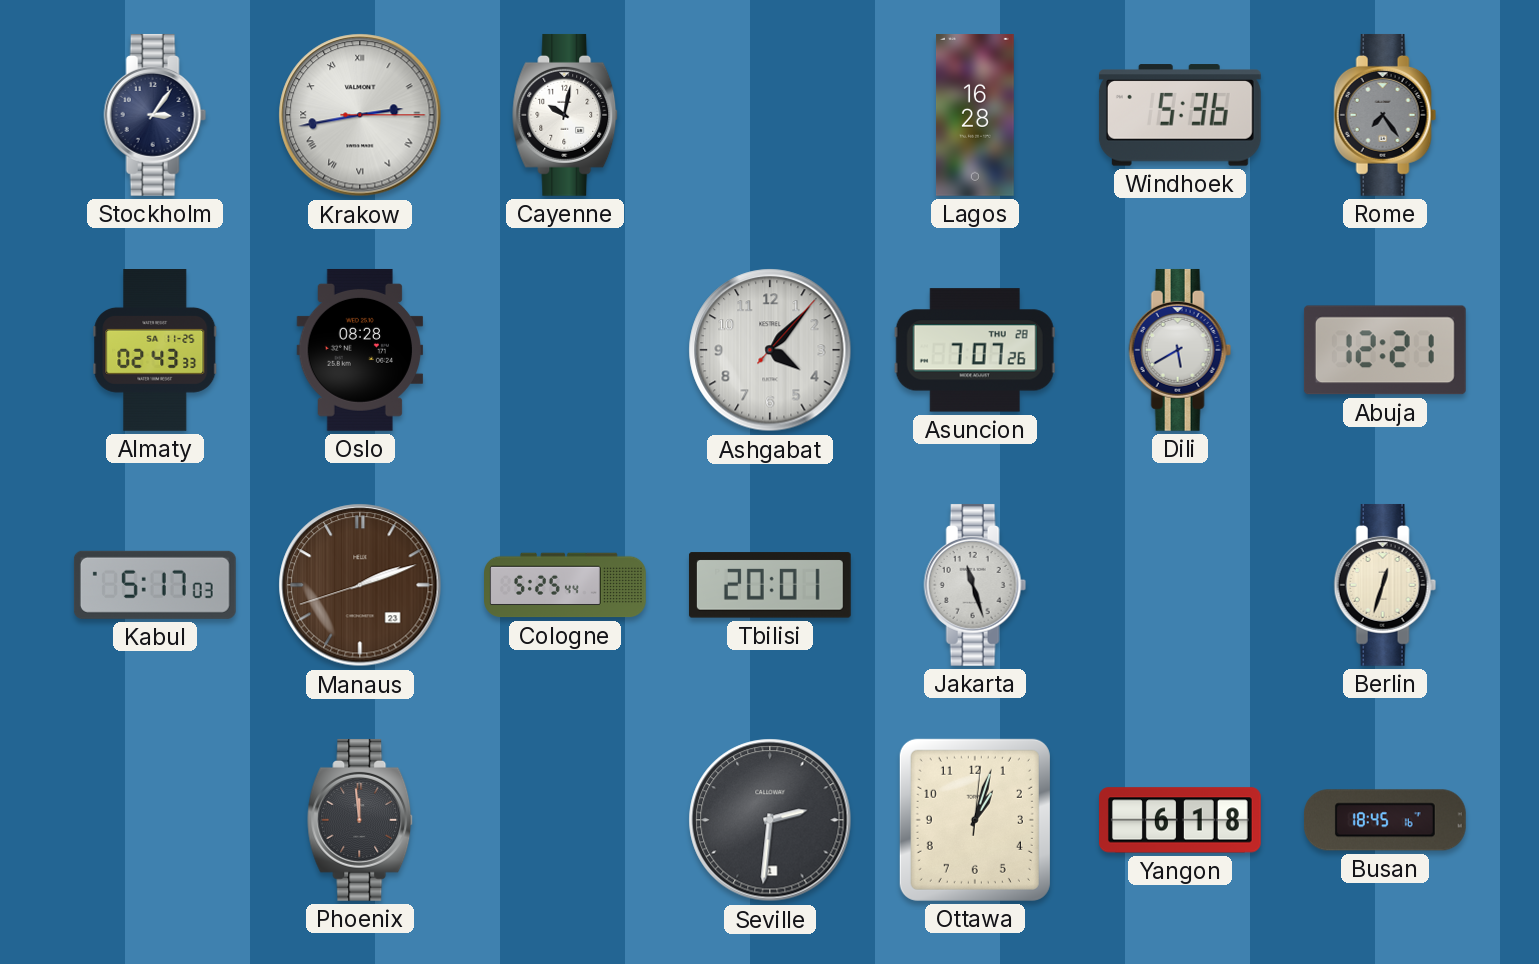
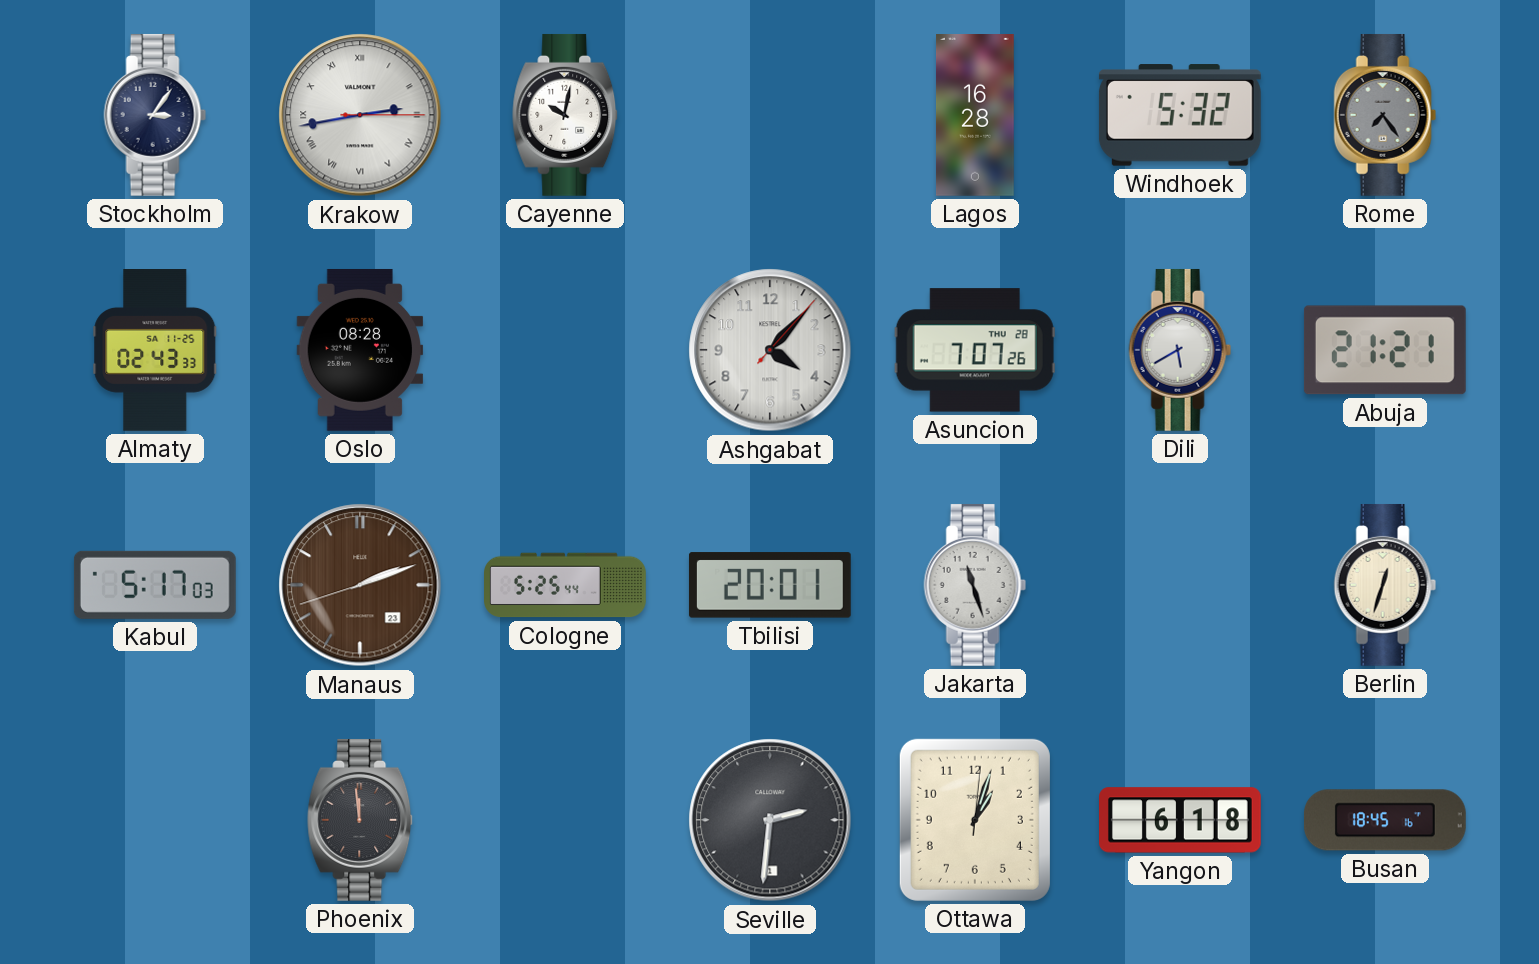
Windhoek: 5:36 -> 5:32 (1180, 115)
Abuja: 12:21 -> 21:21 (1385, 350)
